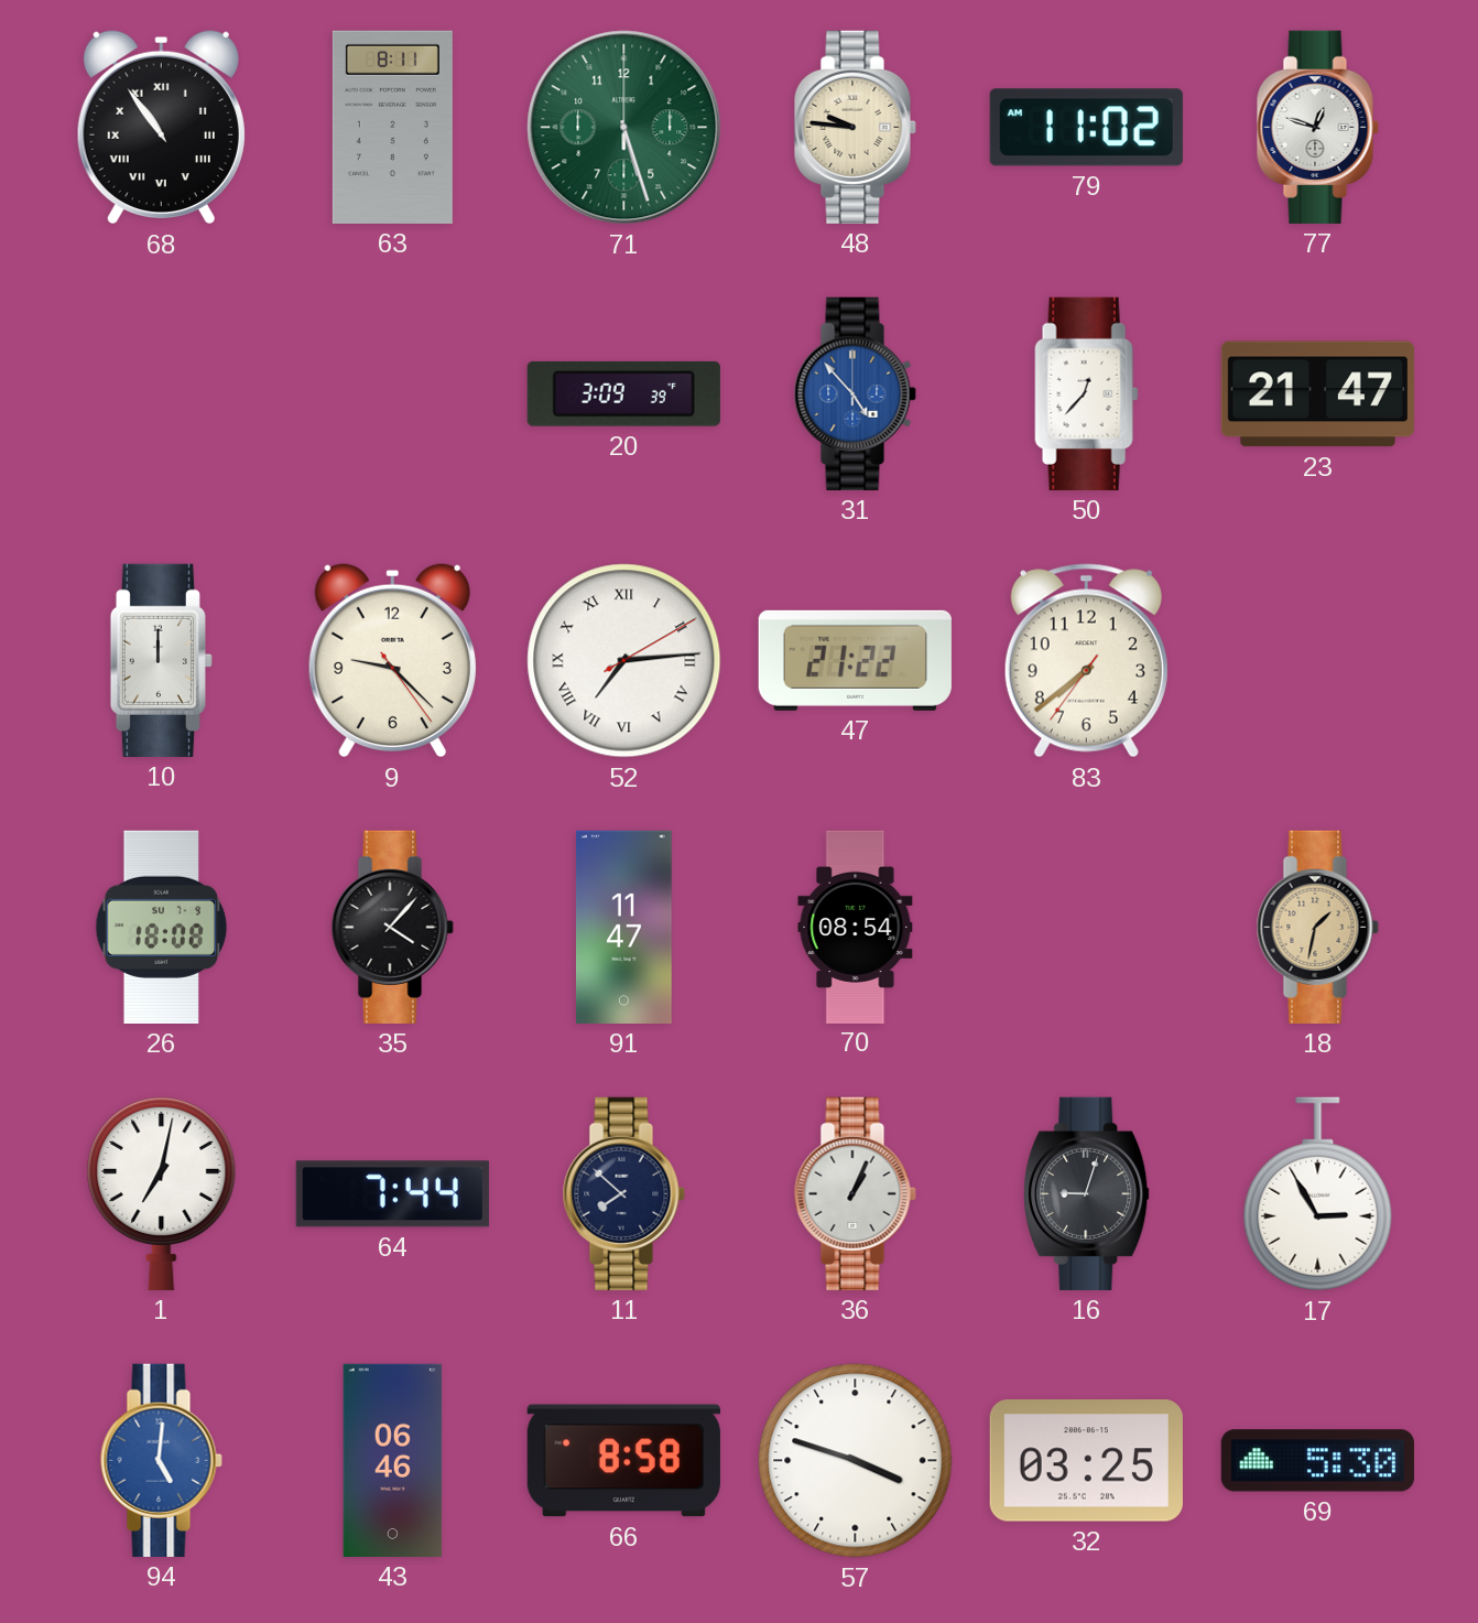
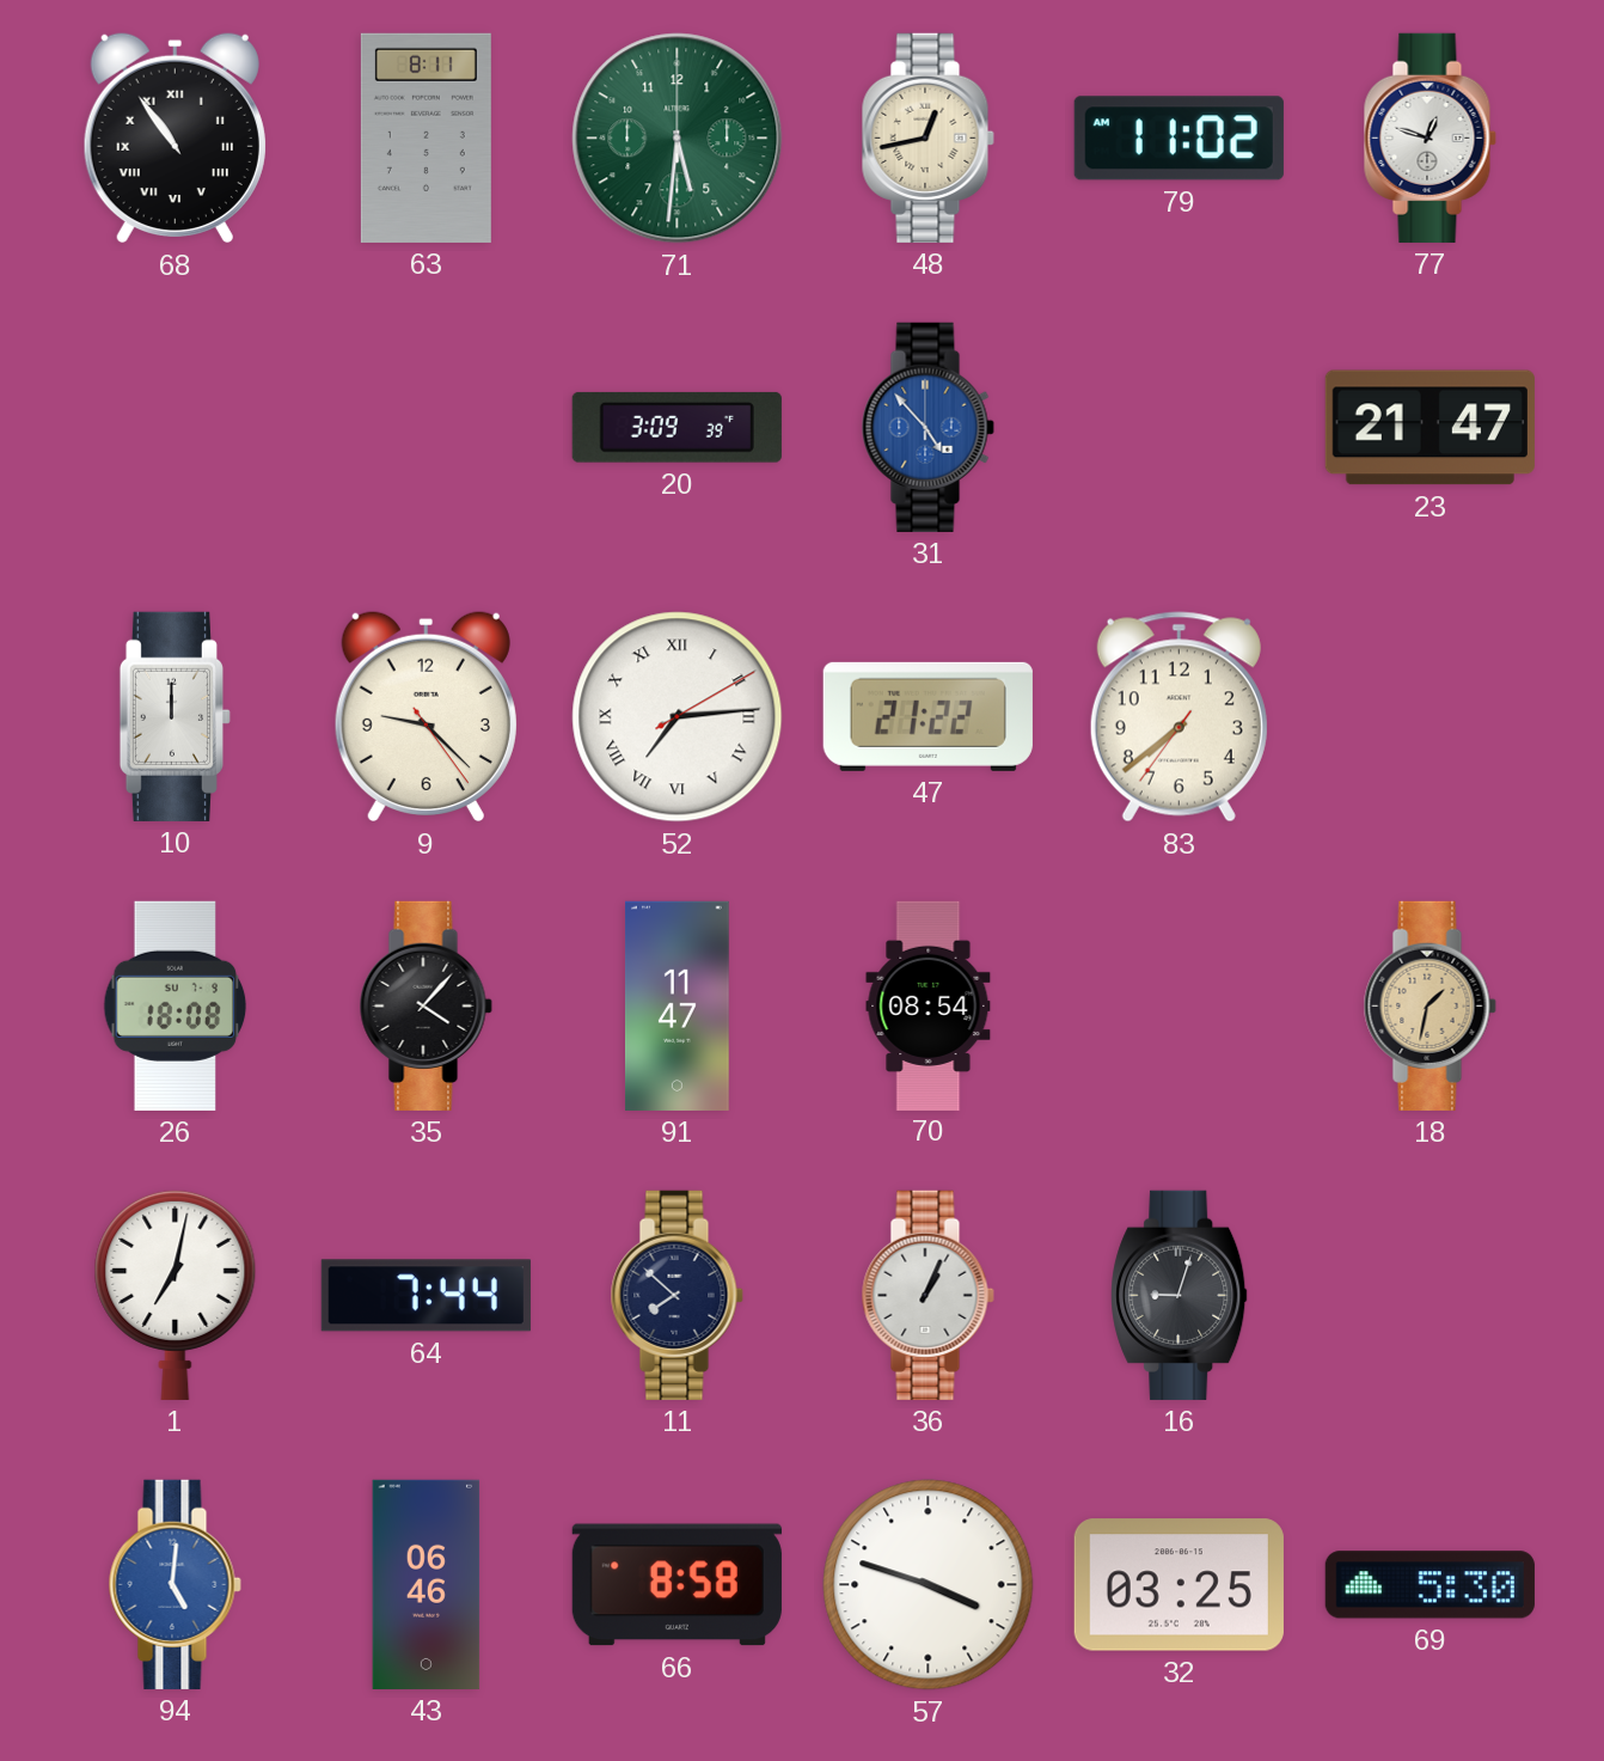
71: 5:27 -> 5:31 (678, 139)
48: 9:46 -> 12:43 (927, 137)
50: 12:37 -> none (1087, 393)
17: 2:55 -> none (1318, 1194)
